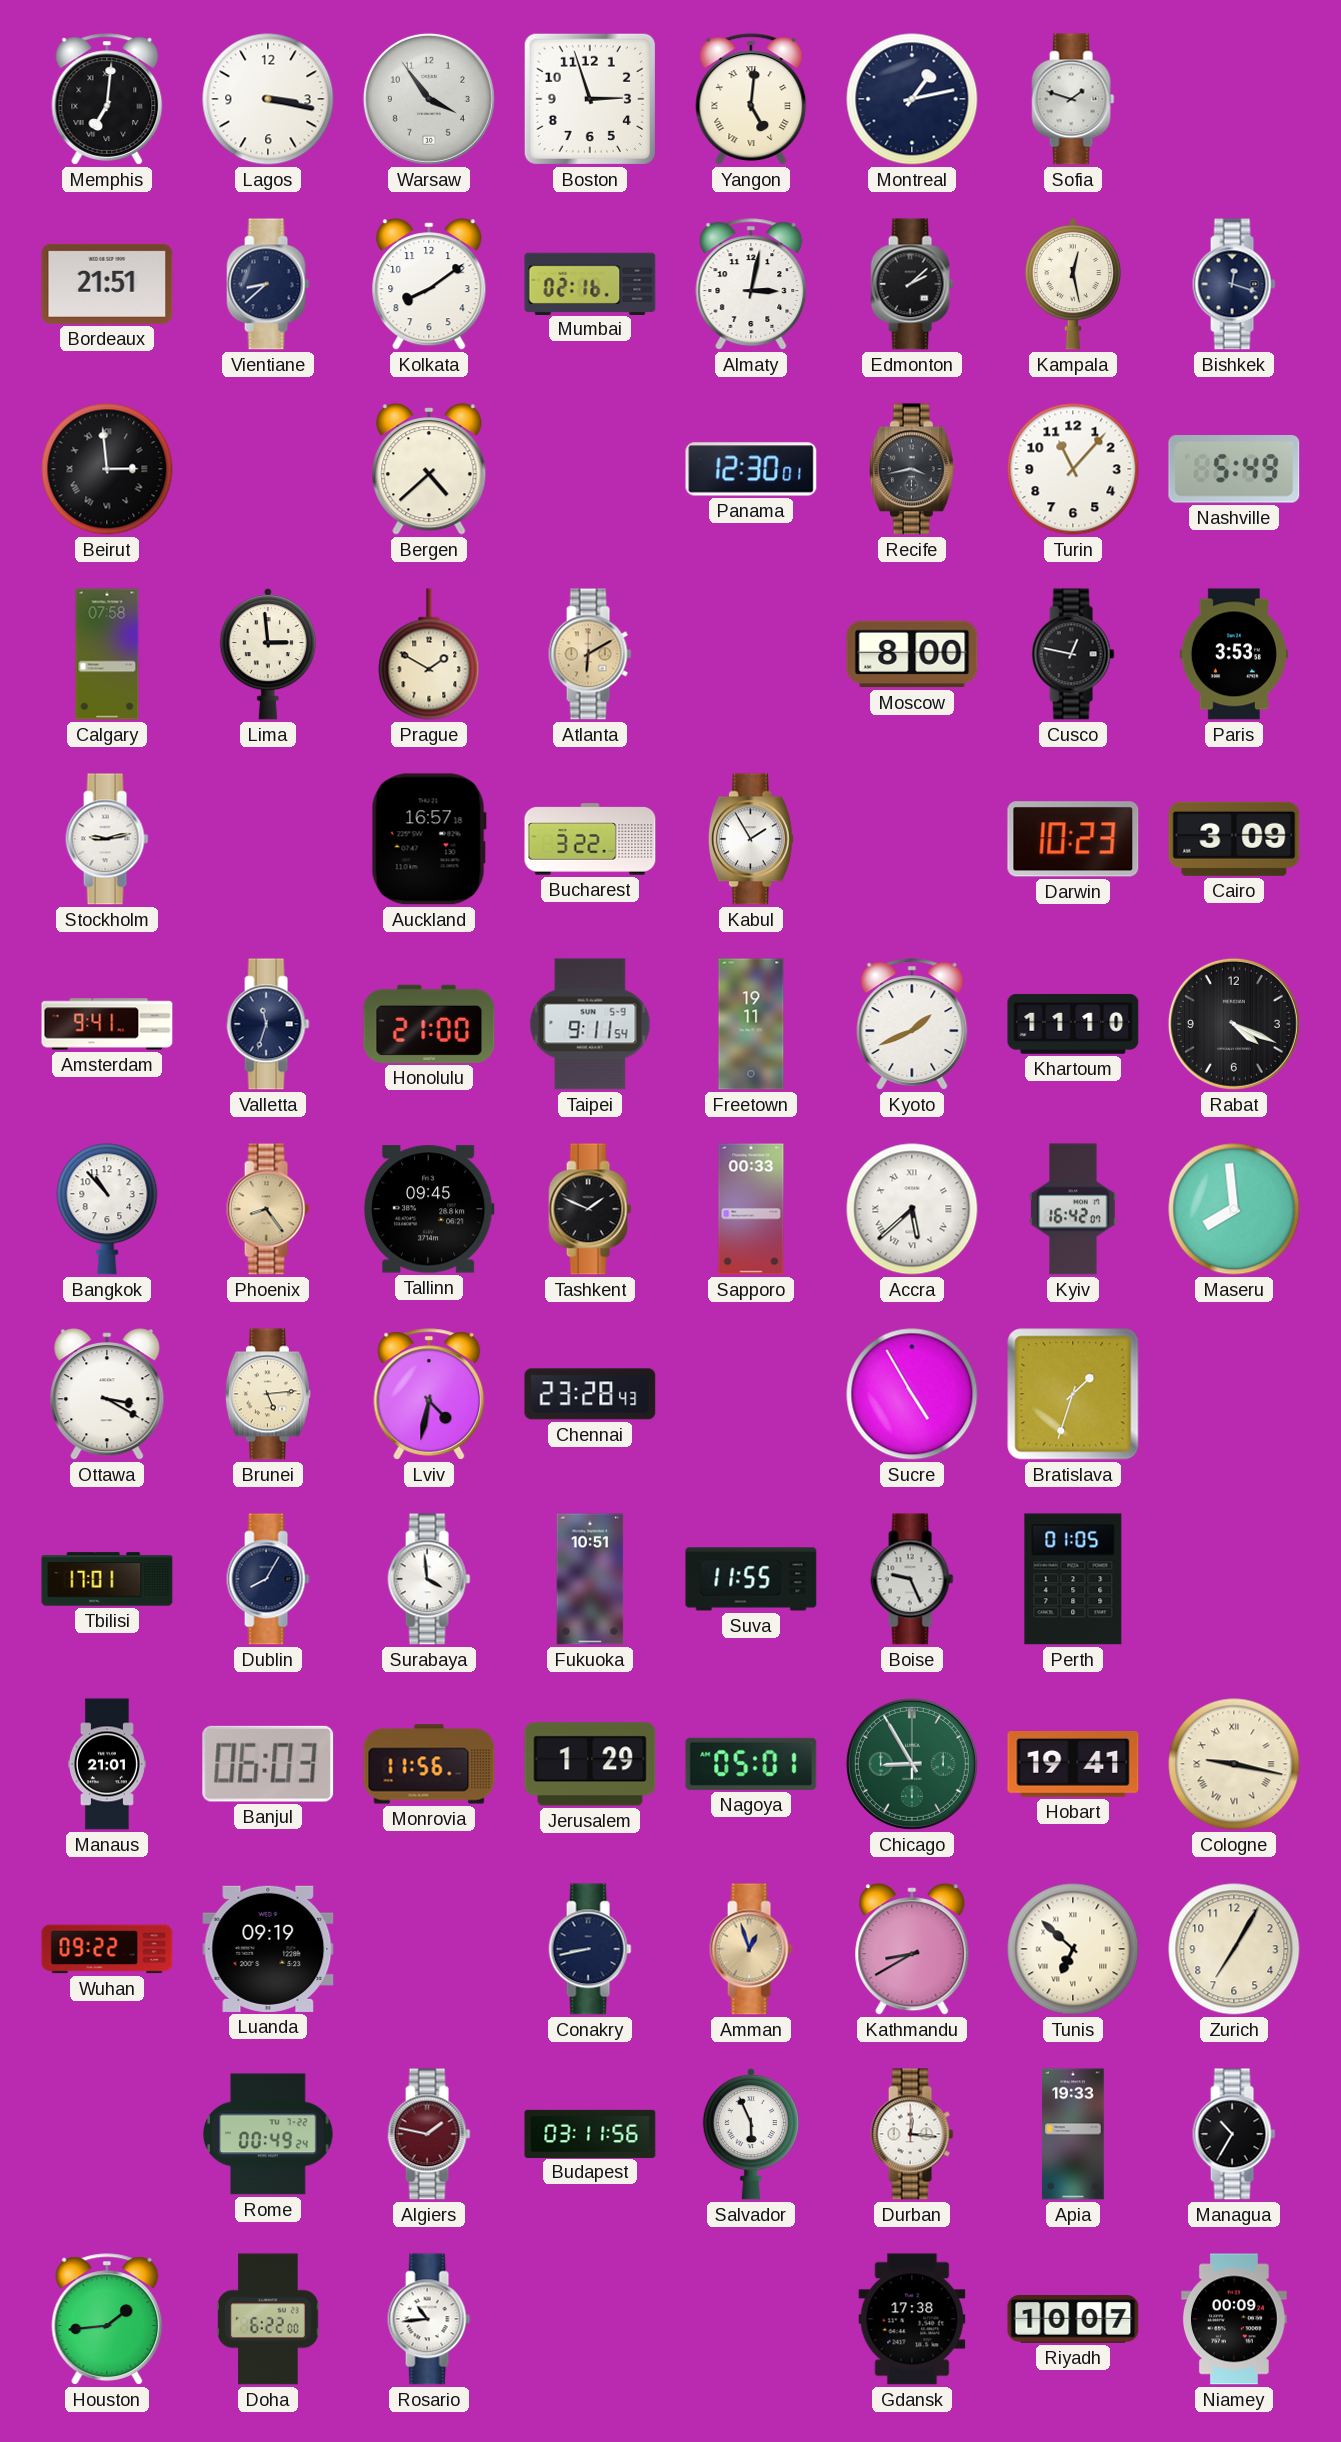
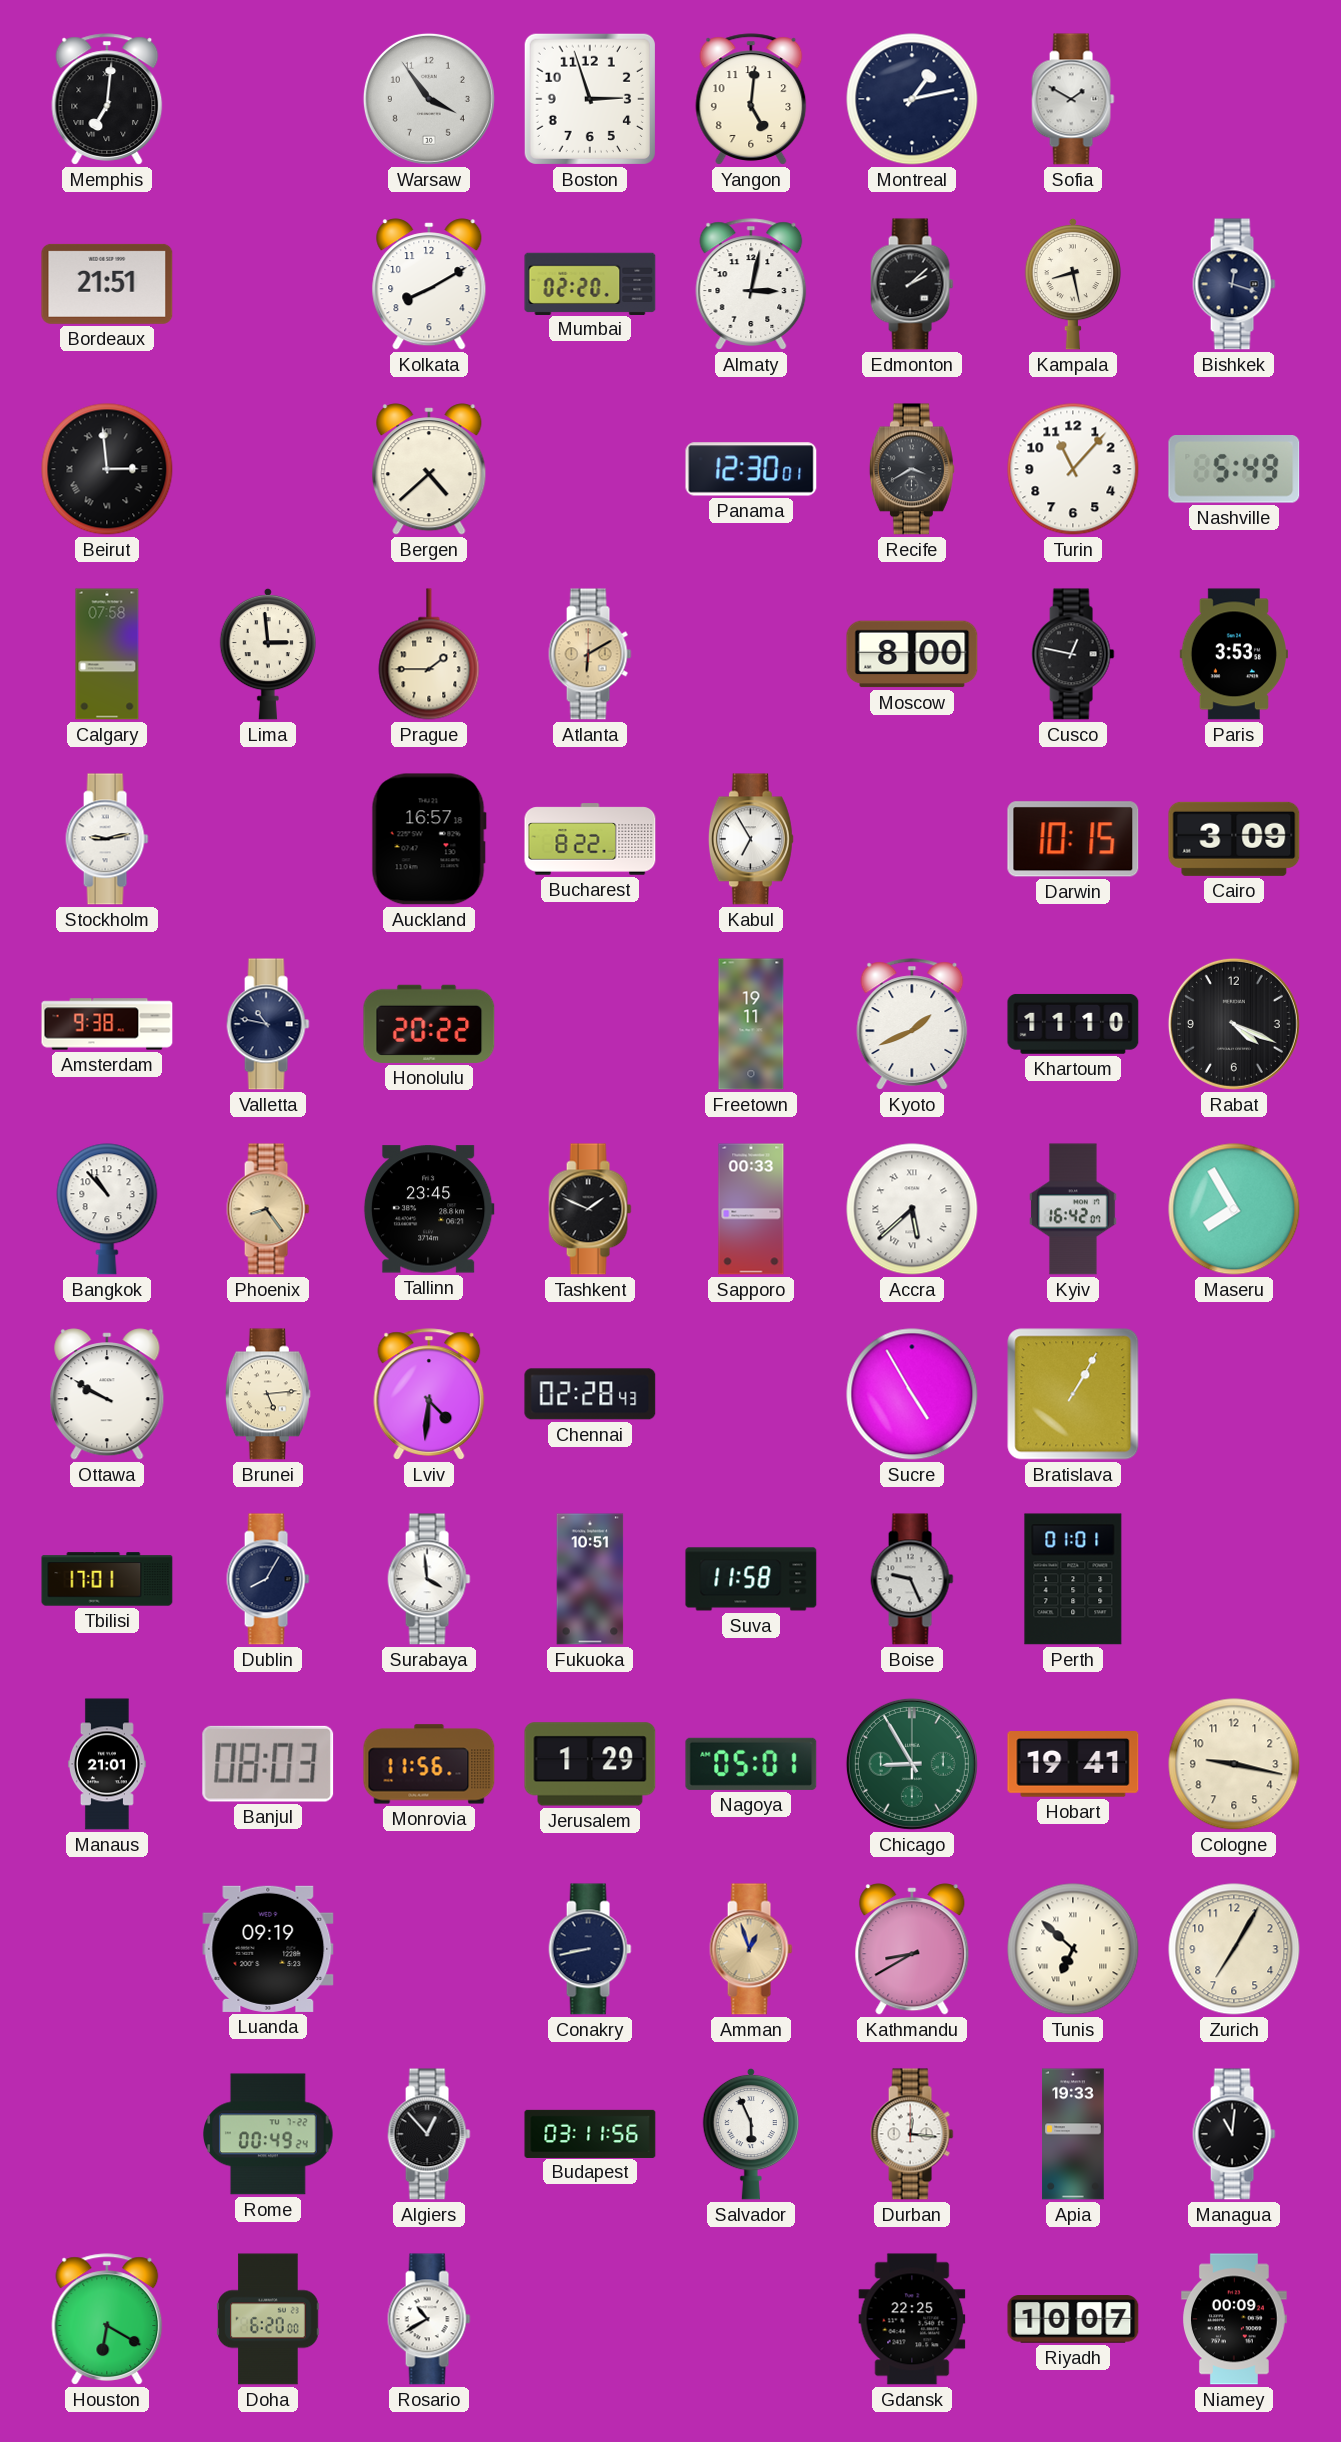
Lagos: 3:17 -> none (268, 99)
Yangon numerals: Roman -> Arabic (751, 99)
Sofia: 1:48 -> 1:50 (1073, 99)
Vientiane: 8:38 -> none (268, 284)
Kolkata: 8:09 -> 8:10 (429, 284)
Mumbai: 02:16 -> 02:20 (590, 283)
Kampala: 12:28 -> 8:28 (1072, 284)
Recife: 3:43 -> 3:40 (912, 469)
Prague: 1:50 -> 1:45 (429, 654)
Bucharest: 3:22 -> 8:22 (590, 839)
Kabul: 1:55 -> 6:55 (751, 839)
Darwin: 10:23 -> 10:15 (1073, 839)
Amsterdam: 9:41 -> 9:38 (107, 1024)
Valletta: 11:33 -> 10:47 (268, 1024)
Honolulu: 21:00 -> 20:22 (429, 1024)
Taipei: 9:11 -> none (590, 1024)
Tallinn: 09:45 -> 23:45 (429, 1209)
Maseru: 7:59 -> 7:55 (1234, 1209)
Ottawa: 3:20 -> 9:50 (107, 1394)
Lviv: 4:32 -> 4:31 (429, 1394)
Chennai: 23:28 -> 02:28 (590, 1394)
Bratislava: 1:33 -> 1:05 (1073, 1394)
Suva: 11:55 -> 11:58 (751, 1579)
Perth: 01:05 -> 01:01 (1073, 1579)
Banjul: 06:03 -> 08:03 (268, 1764)
Cologne numerals: Roman -> Arabic (1234, 1764)
Wuhan: 09:22 -> none (107, 1949)
Algiers: 1:47 -> 12:53 (429, 2134)
Algiers dial: burgundy -> black (429, 2134)
Managua: 10:35 -> 11:01 (1234, 2134)
Houston: 1:44 -> 6:20 (107, 2319)
Doha: 6:22 -> 6:20 (268, 2319)
Rosario: 10:44 -> 10:40 (429, 2319)
Gdansk: 17:38 -> 22:25 (912, 2319)
